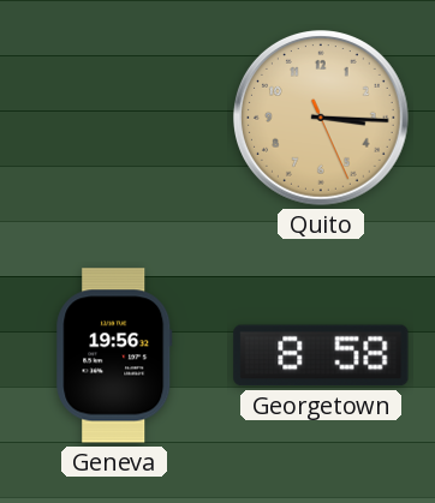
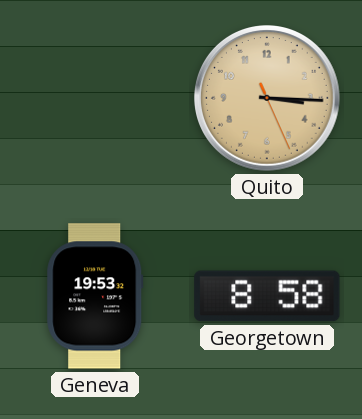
Geneva: 19:56 -> 19:53 (95, 296)
